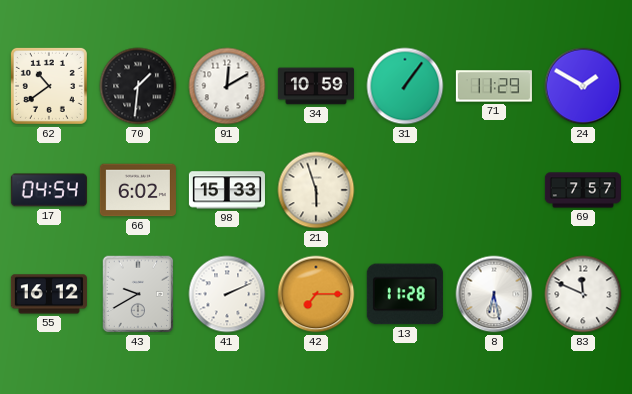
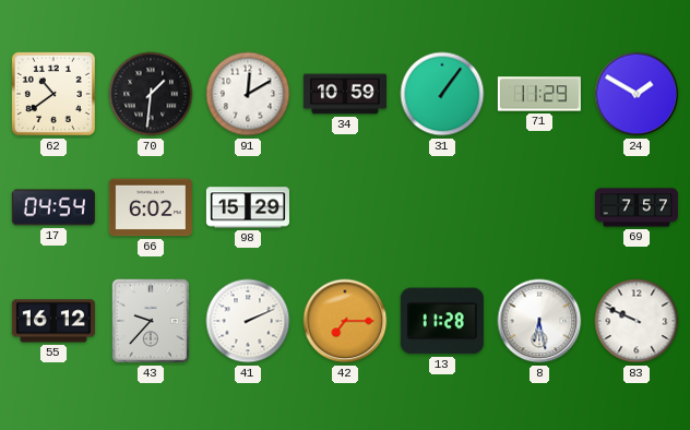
98: 15:33 -> 15:29 (248, 207)
21: 5:57 -> none (316, 190)
43: 9:40 -> 9:37 (151, 321)
83: 11:49 -> 9:49 (637, 321)
